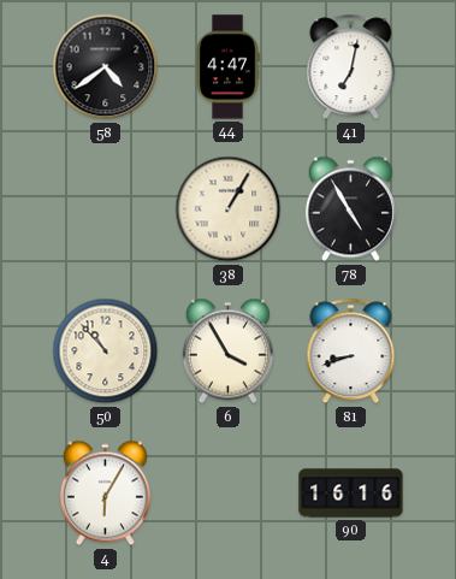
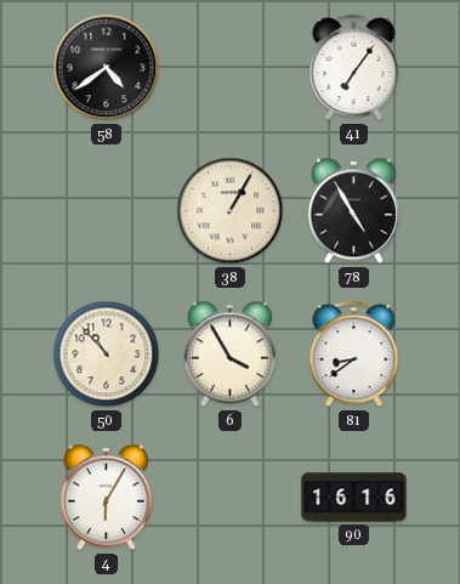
44: 4:47 -> none (227, 67)
41: 7:02 -> 7:06 (354, 68)
81: 8:42 -> 8:39 (354, 355)
